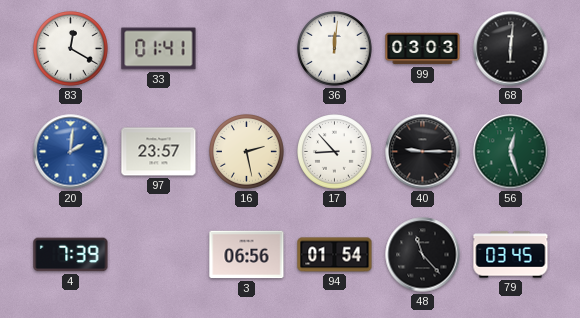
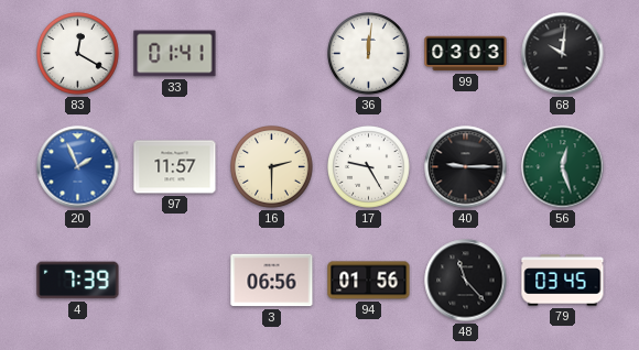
68: 6:01 -> 10:01 (563, 54)
20: 2:01 -> 1:56 (78, 167)
97: 23:57 -> 11:57 (175, 167)
16: 2:28 -> 2:30 (272, 167)
17: 8:53 -> 9:25 (369, 167)
94: 01:54 -> 01:56 (369, 281)
